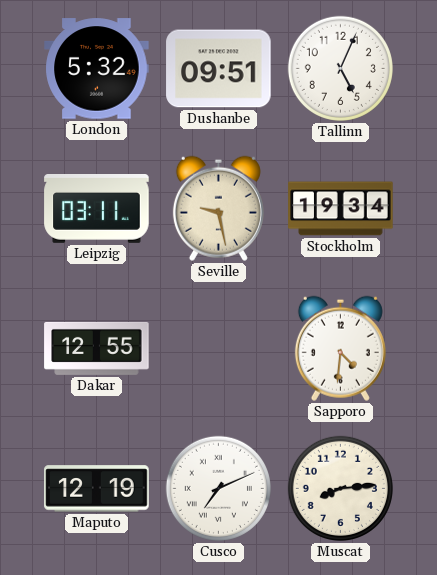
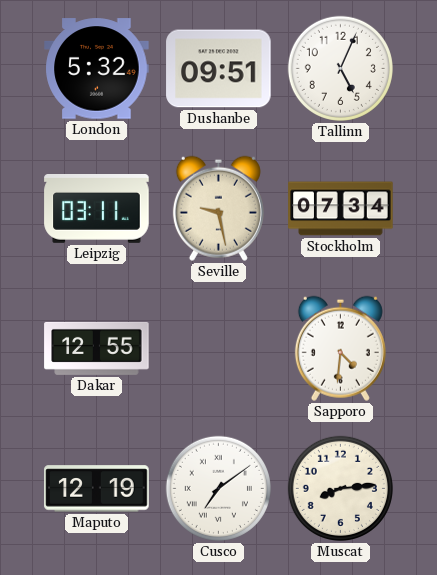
Stockholm: 19:34 -> 07:34 (341, 209)
Cusco: 7:11 -> 7:09 (218, 488)
